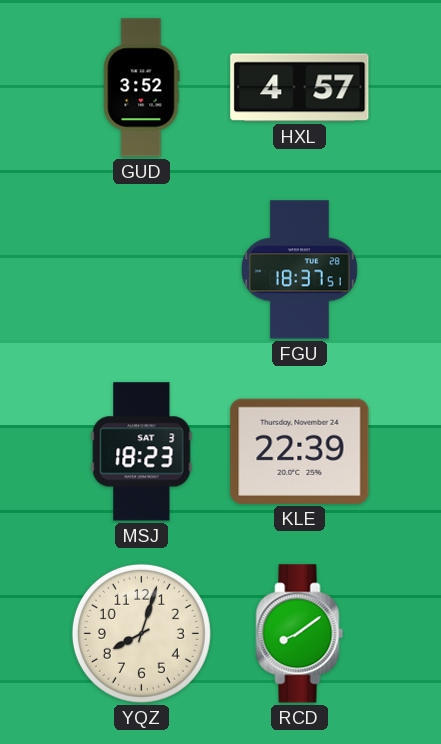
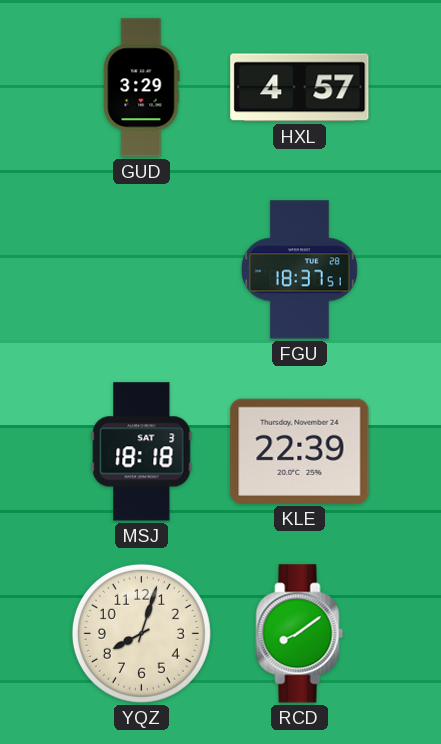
GUD: 3:52 -> 3:29 (142, 88)
MSJ: 18:23 -> 18:18 (142, 452)
